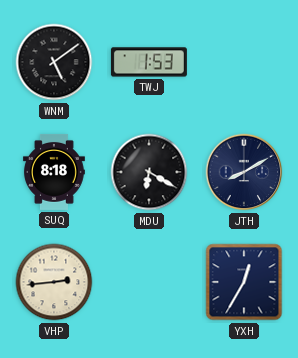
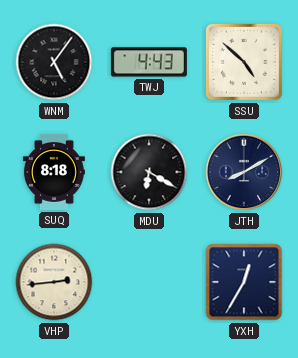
WNM: 5:09 -> 5:06 (54, 62)
TWJ: 1:53 -> 4:43 (149, 62)
SSU: none -> 4:52 (245, 62)
